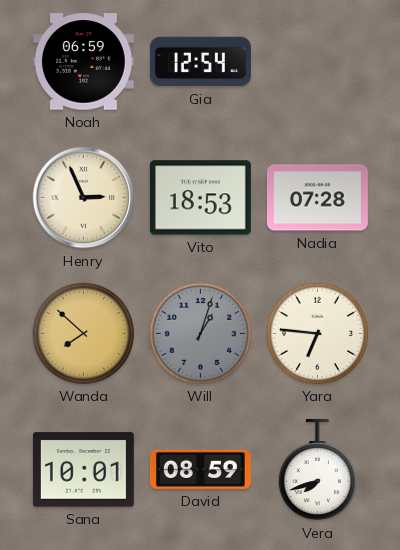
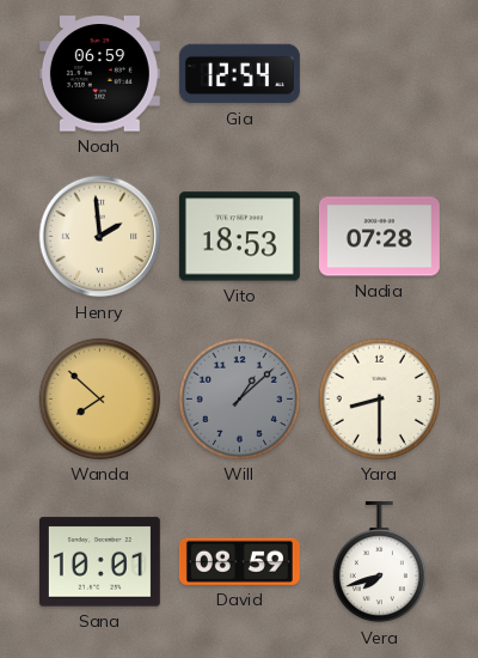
Henry: 2:56 -> 1:59 (100, 237)
Will: 1:03 -> 1:08 (239, 398)
Yara: 6:46 -> 8:30 (379, 398)
